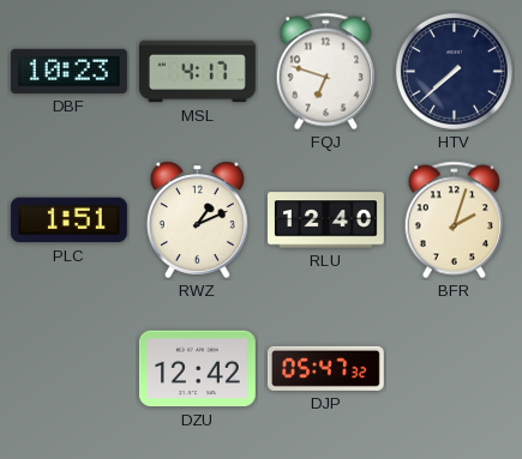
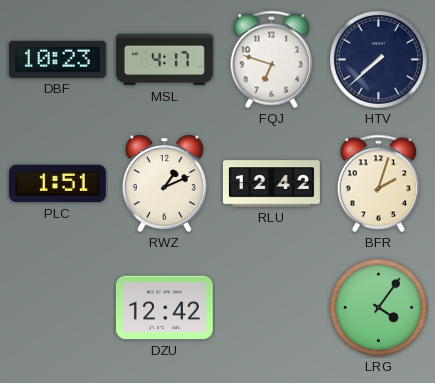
RLU: 12:40 -> 12:42 (271, 184)
DJP: 05:47 -> none (325, 368)
LRG: none -> 4:06 (378, 307)
